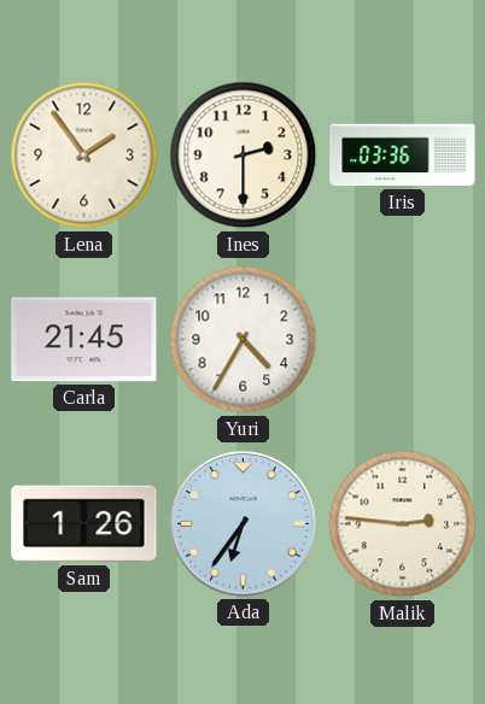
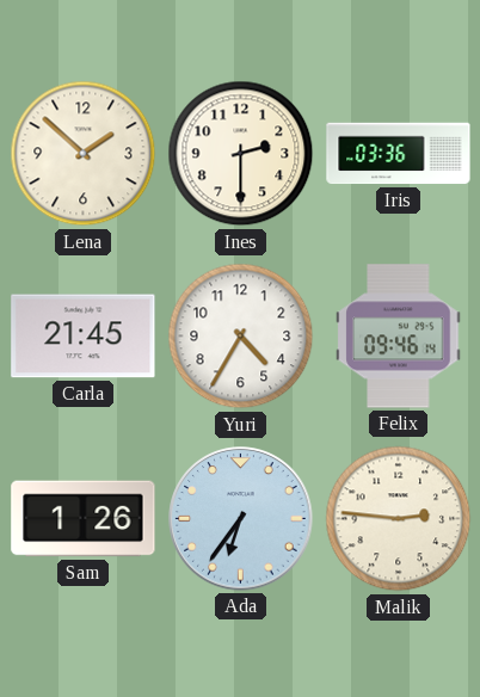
Lena: 1:54 -> 1:52 (84, 154)
Felix: none -> 09:46 (399, 337)
